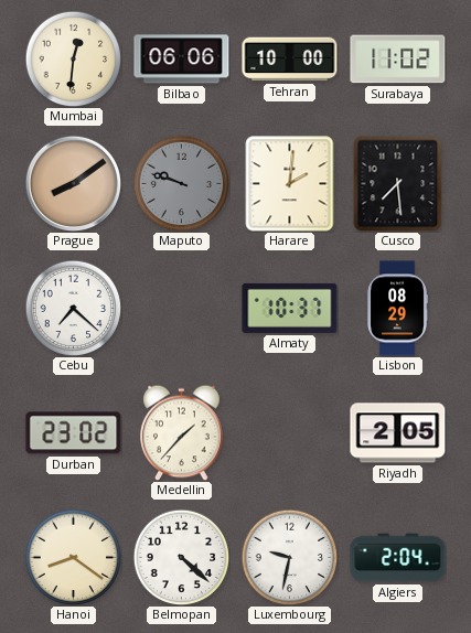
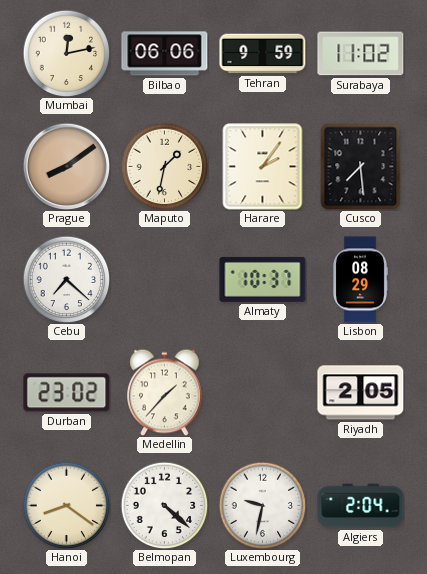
Mumbai: 12:31 -> 12:13 (66, 53)
Tehran: 10:00 -> 9:59 (263, 54)
Maputo: 9:48 -> 1:32 (164, 166)
Maputo dial: grey -> cream (164, 166)
Harare: 2:01 -> 2:06 (263, 167)
